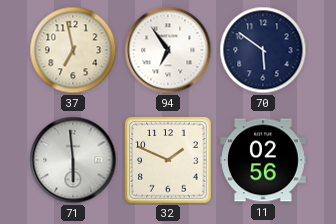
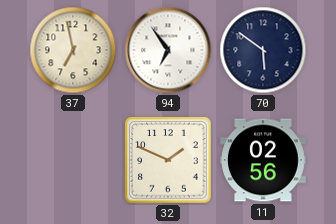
71: 5:59 -> none (73, 160)
